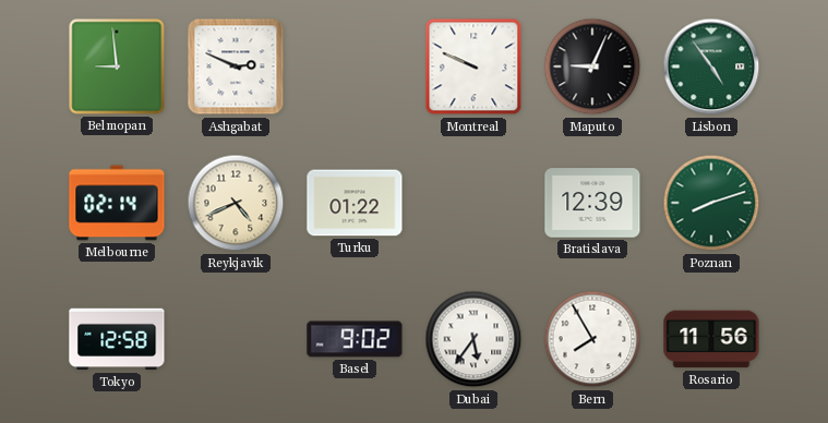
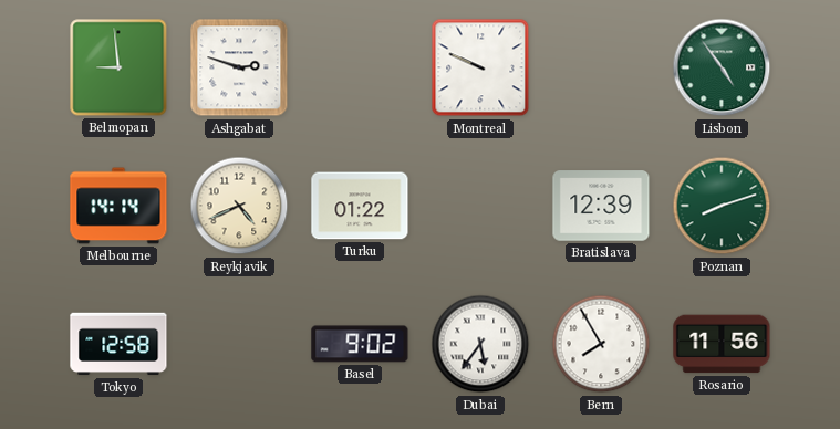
Ashgabat: 2:49 -> 2:48 (239, 67)
Maputo: 9:04 -> none (592, 67)
Melbourne: 02:14 -> 14:14 (118, 206)
